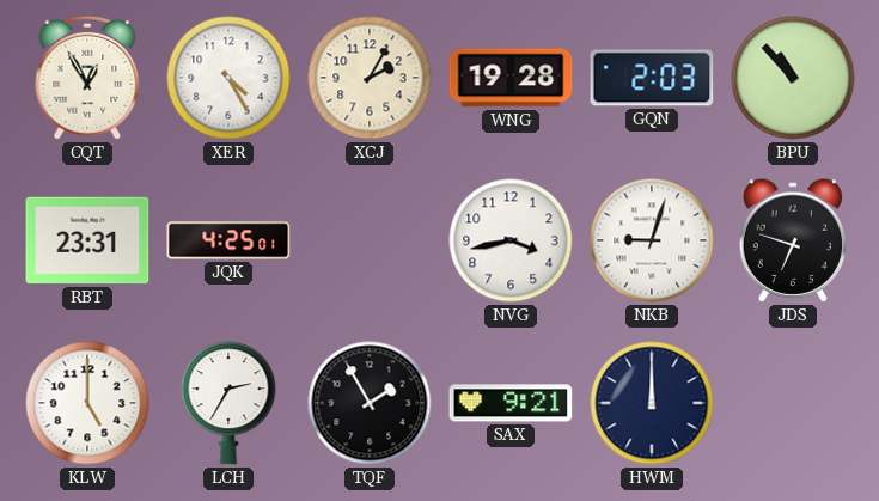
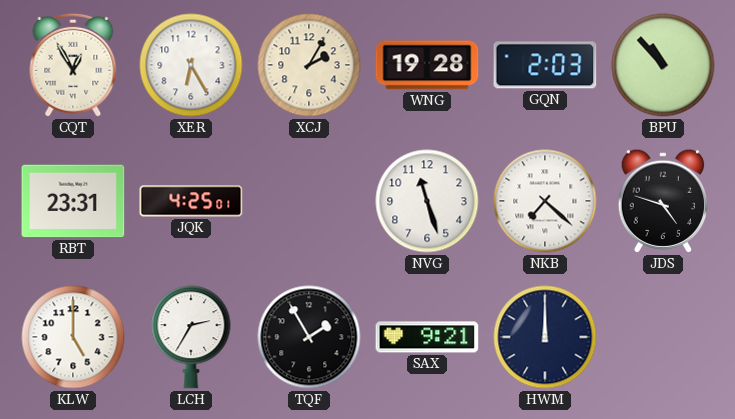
XER: 4:25 -> 6:25 (191, 65)
NVG: 3:43 -> 11:27 (427, 201)
NKB: 9:03 -> 7:22 (545, 201)
JDS: 6:48 -> 4:48 (662, 201)
